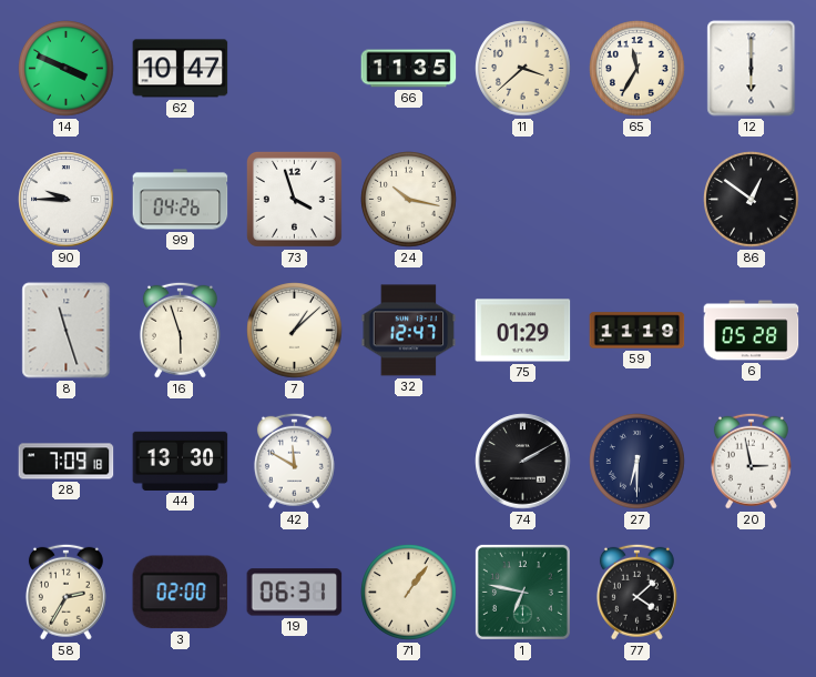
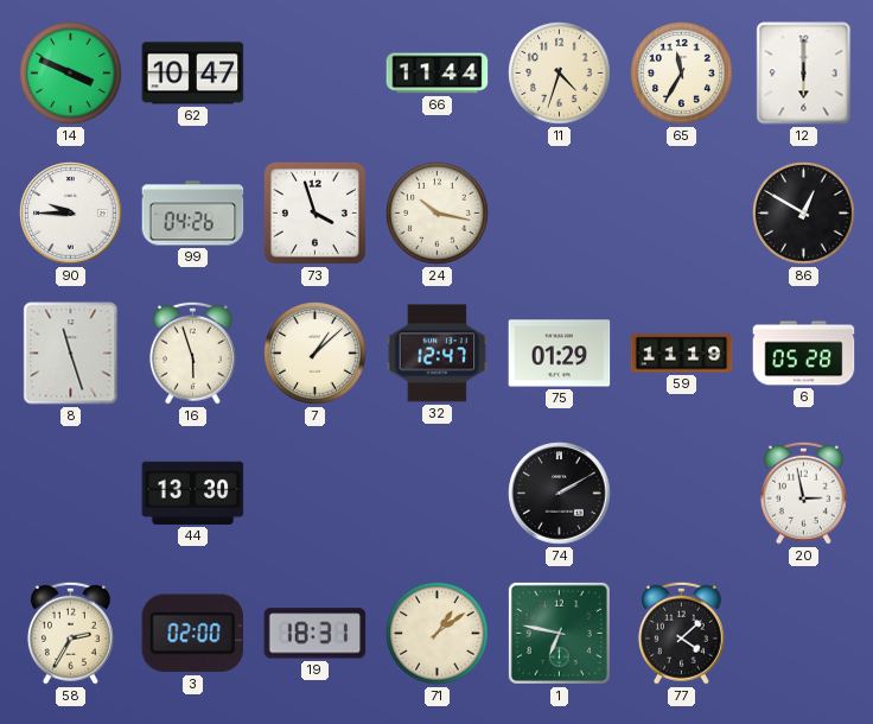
66: 11:35 -> 11:44 (438, 74)
11: 3:38 -> 4:33 (560, 74)
86: 12:51 -> 12:50 (804, 214)
28: 7:09 -> none (67, 462)
42: 11:50 -> none (294, 461)
27: 6:30 -> none (637, 462)
19: 06:31 -> 18:31 (316, 634)
71: 1:06 -> 1:09 (438, 634)
